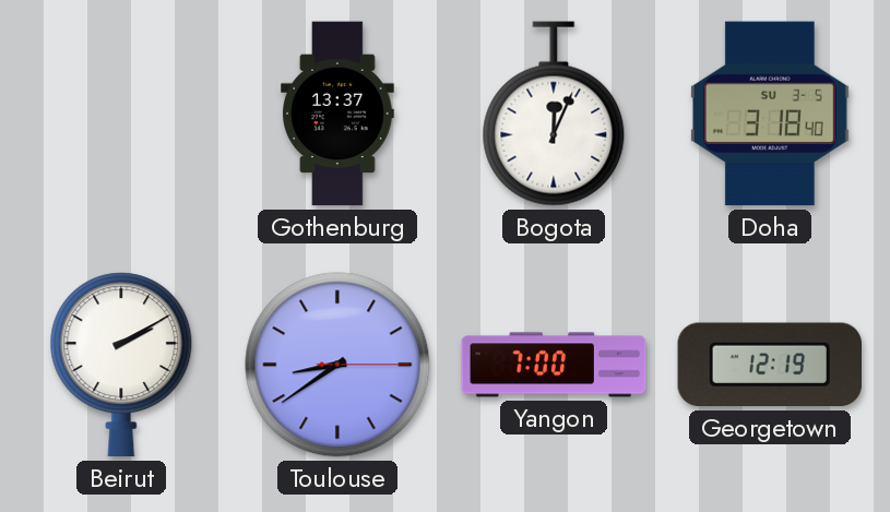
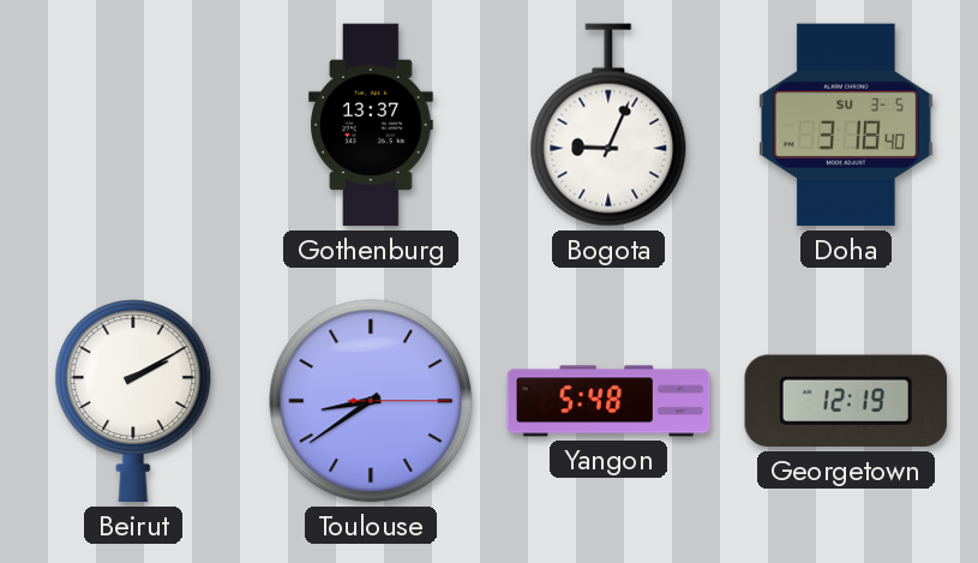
Bogota: 12:04 -> 9:04 (608, 125)
Yangon: 7:00 -> 5:48 (608, 401)
